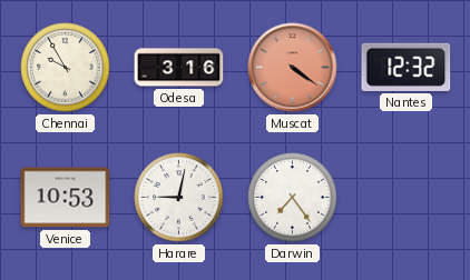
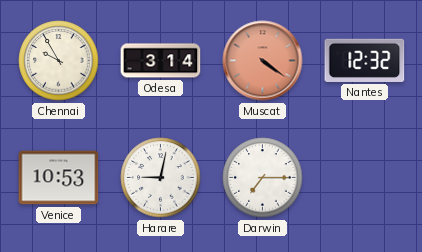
Odesa: 3:16 -> 3:14 (161, 61)
Darwin: 7:24 -> 7:15 (263, 178)
